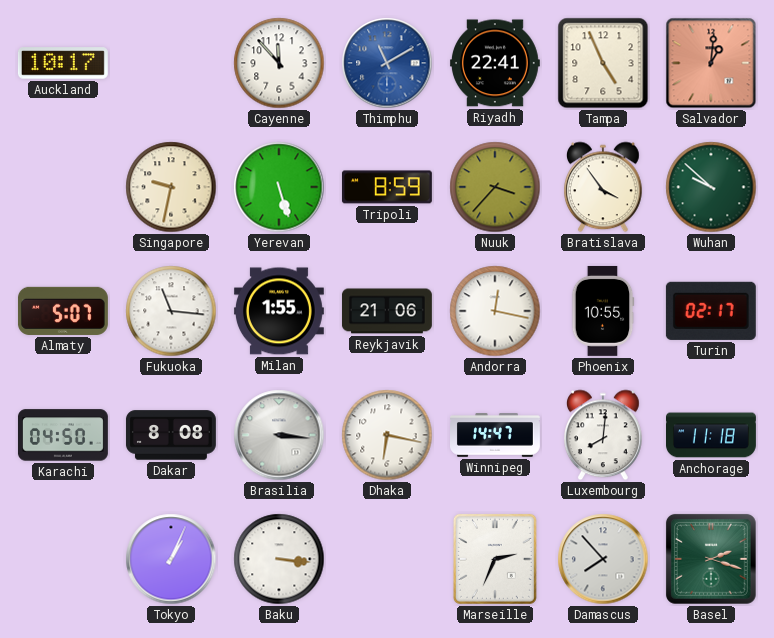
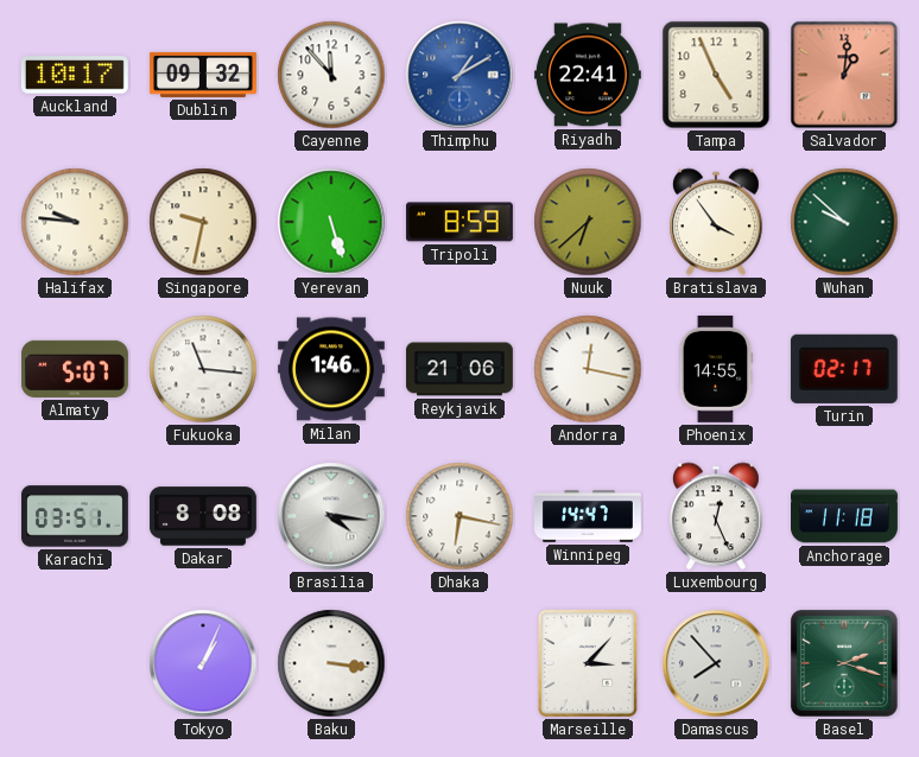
Dublin: none -> 09:32 (203, 75)
Thimphu: 11:10 -> 1:10 (459, 75)
Halifax: none -> 9:46 (75, 222)
Nuuk: 3:37 -> 6:38 (588, 222)
Milan: 1:55 -> 1:46 (331, 369)
Phoenix: 10:55 -> 14:55 (716, 369)
Karachi: 04:50 -> 03:51 (75, 516)
Brasilia: 3:16 -> 4:16 (331, 516)
Luxembourg: 8:01 -> 12:26 (717, 516)
Marseille: 2:34 -> 3:07 (588, 663)
